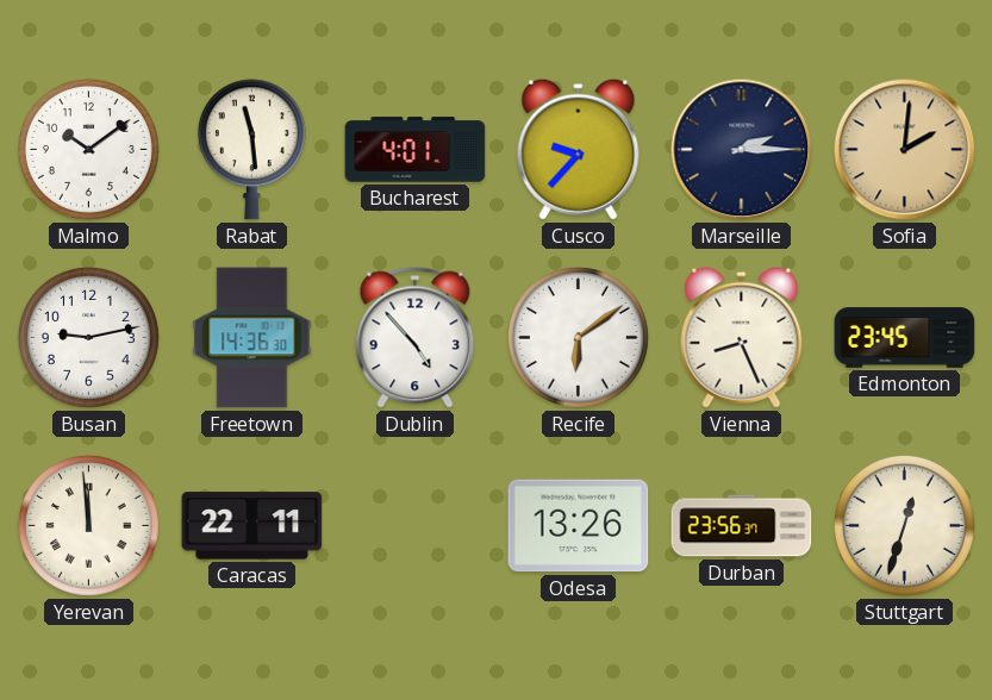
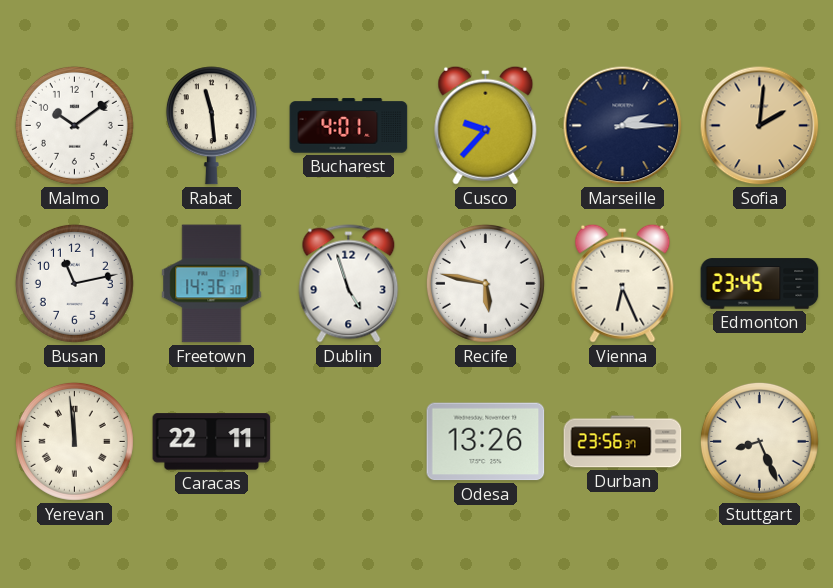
Busan: 9:13 -> 11:13 (74, 283)
Dublin: 4:53 -> 4:57 (349, 284)
Recife: 6:09 -> 5:47 (485, 283)
Vienna: 8:26 -> 6:26 (623, 283)
Stuttgart: 12:33 -> 8:26 (759, 441)
